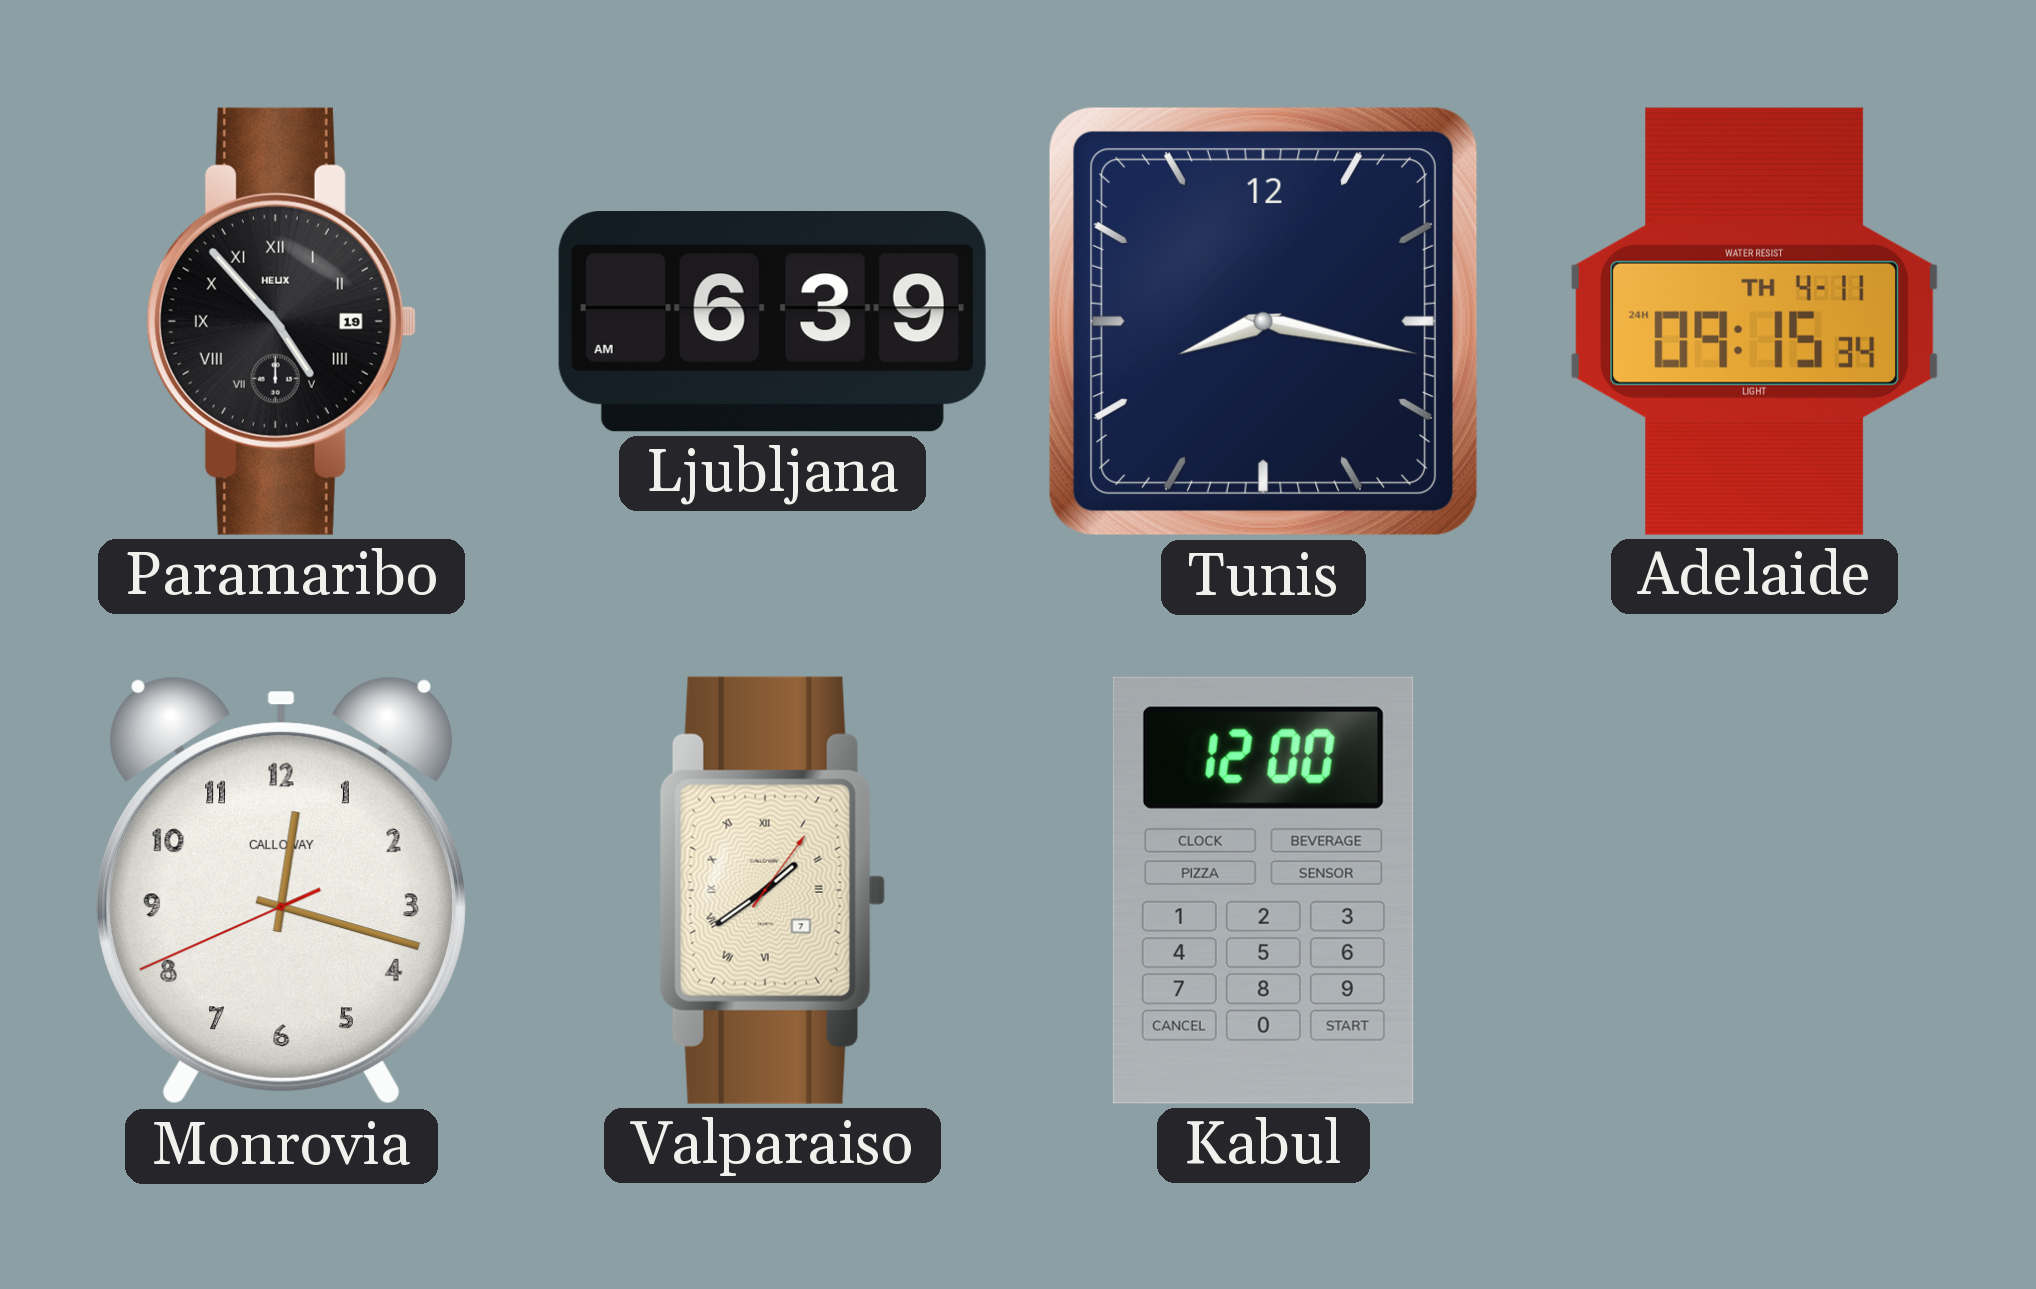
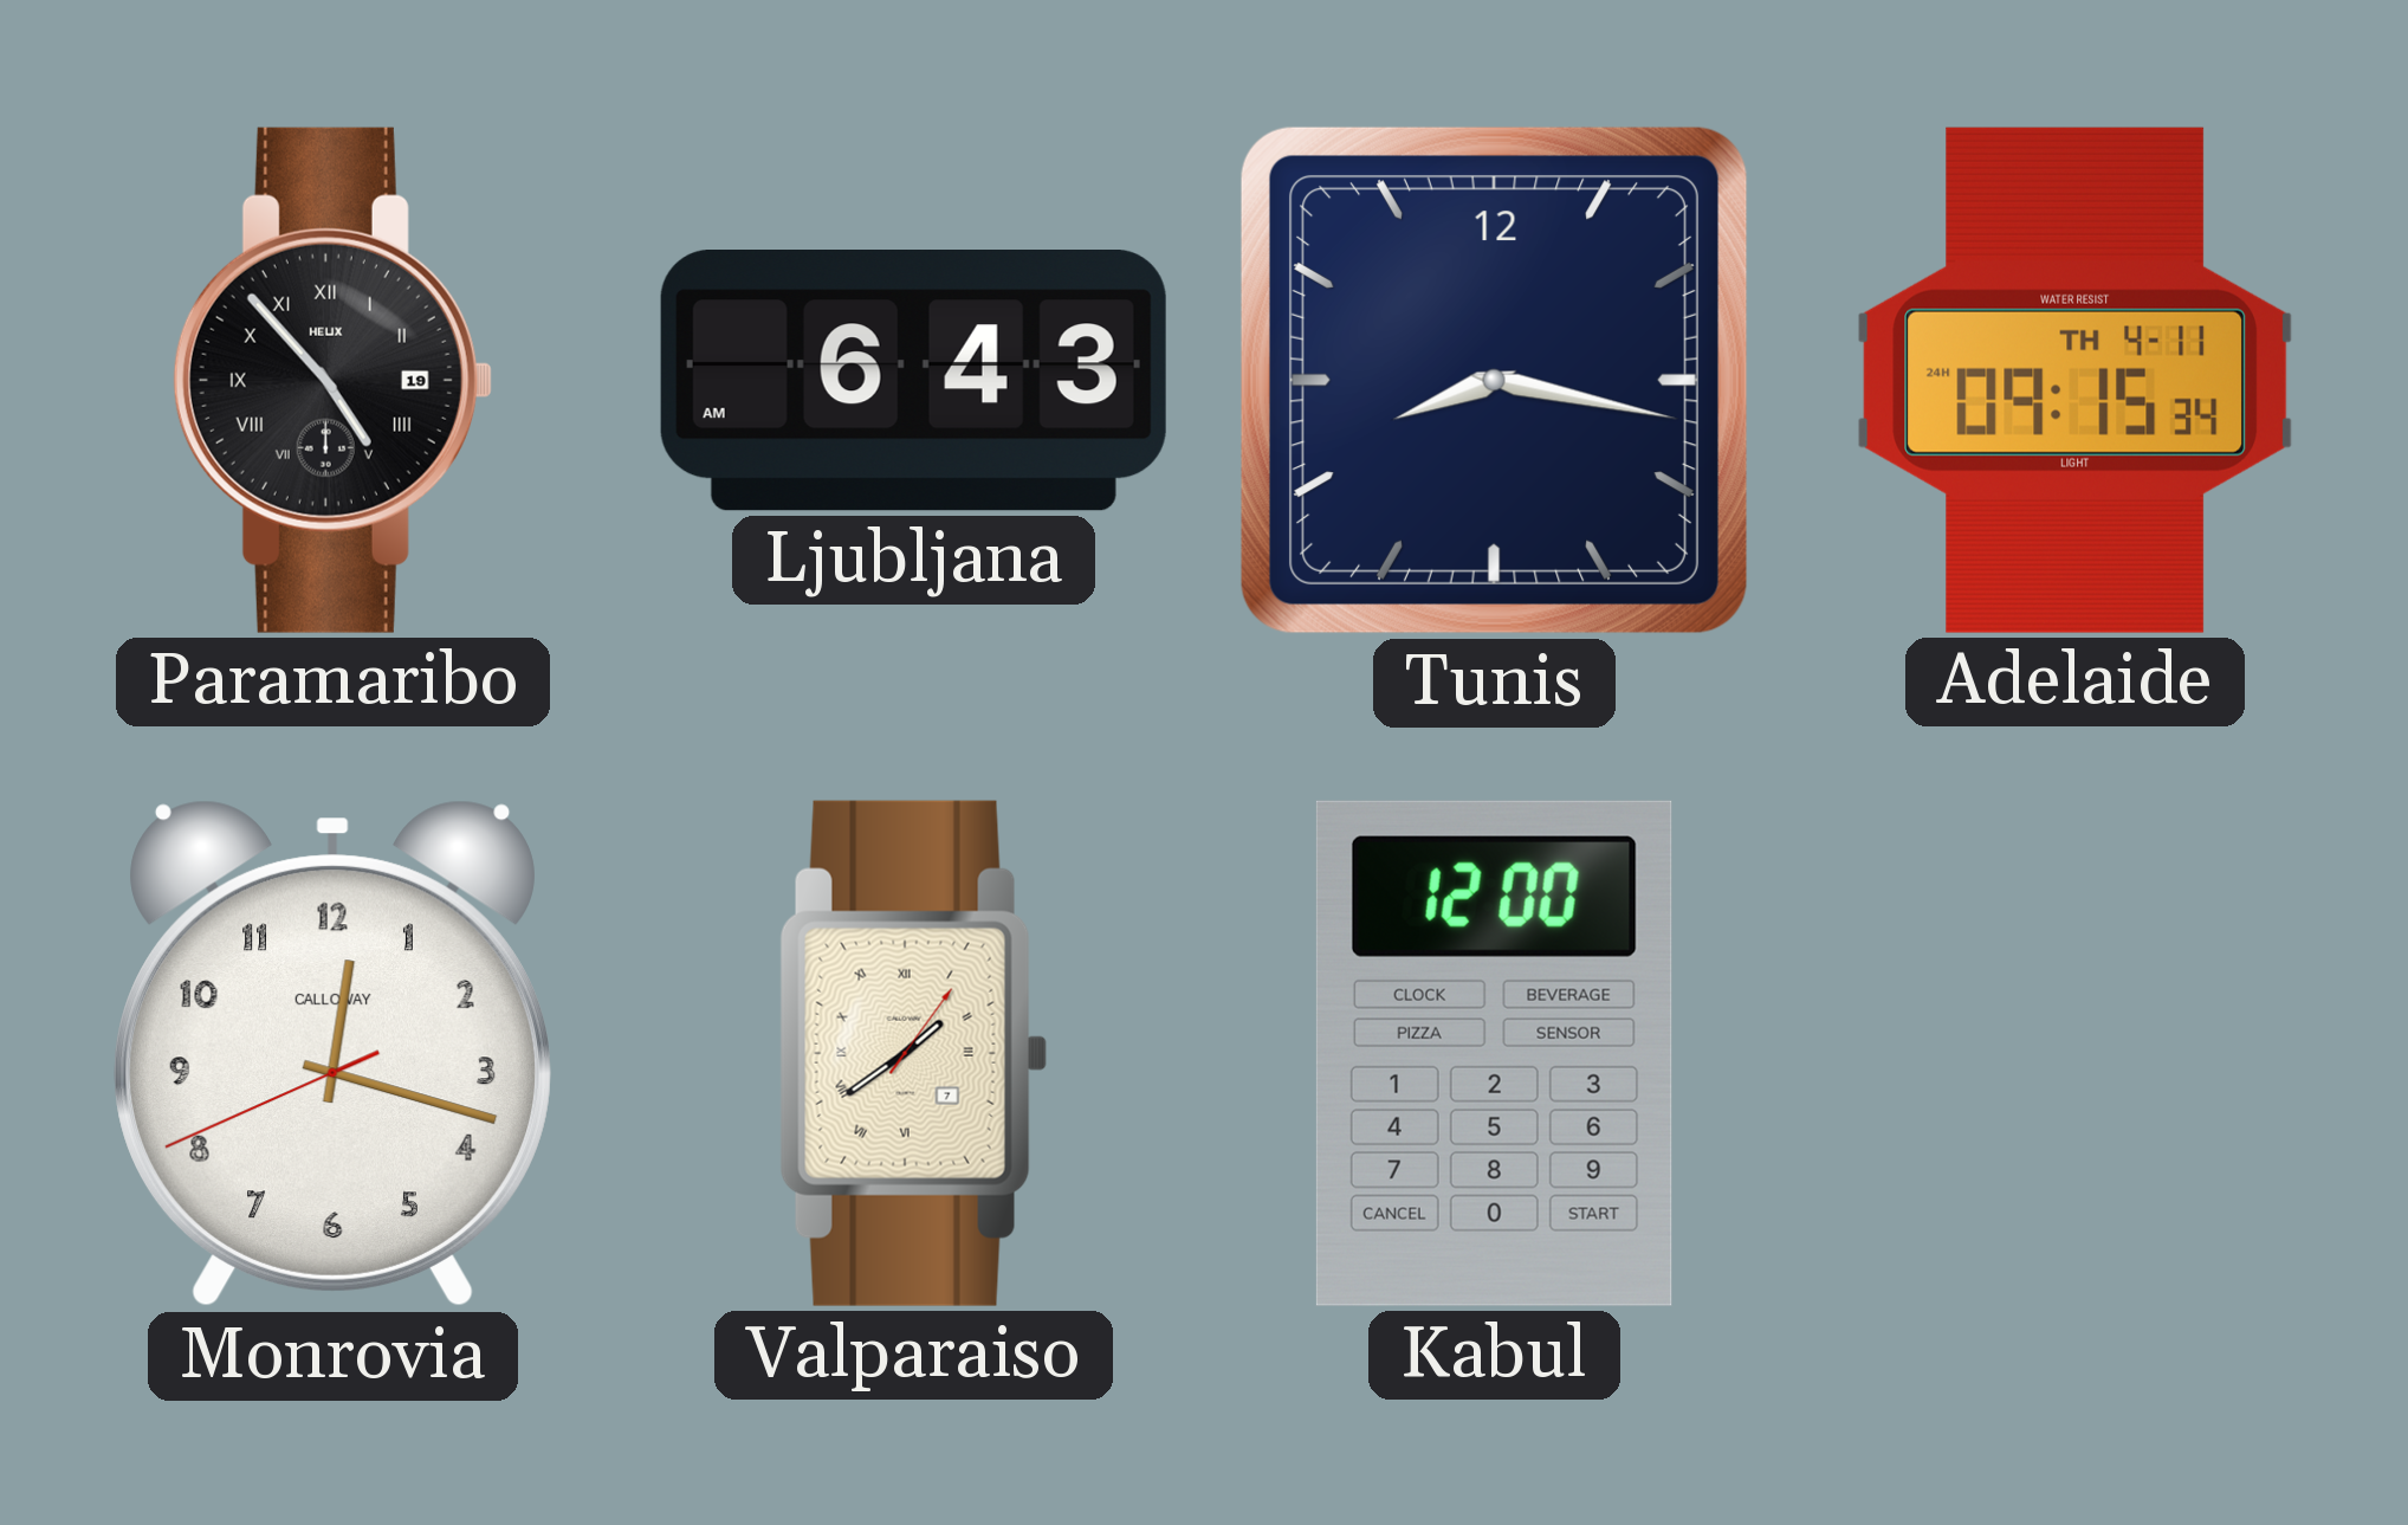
Ljubljana: 6:39 -> 6:43 (913, 381)
